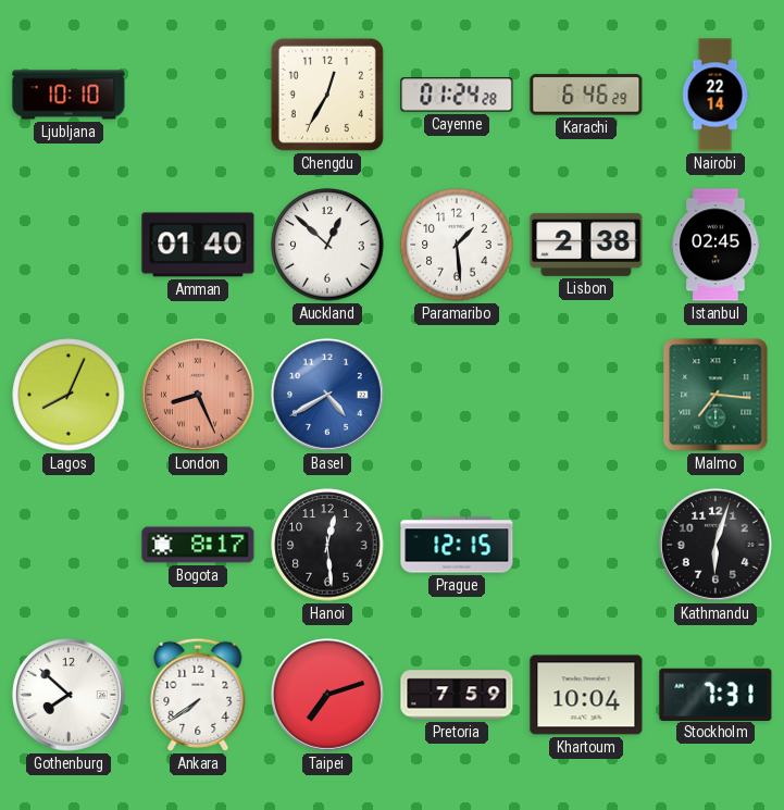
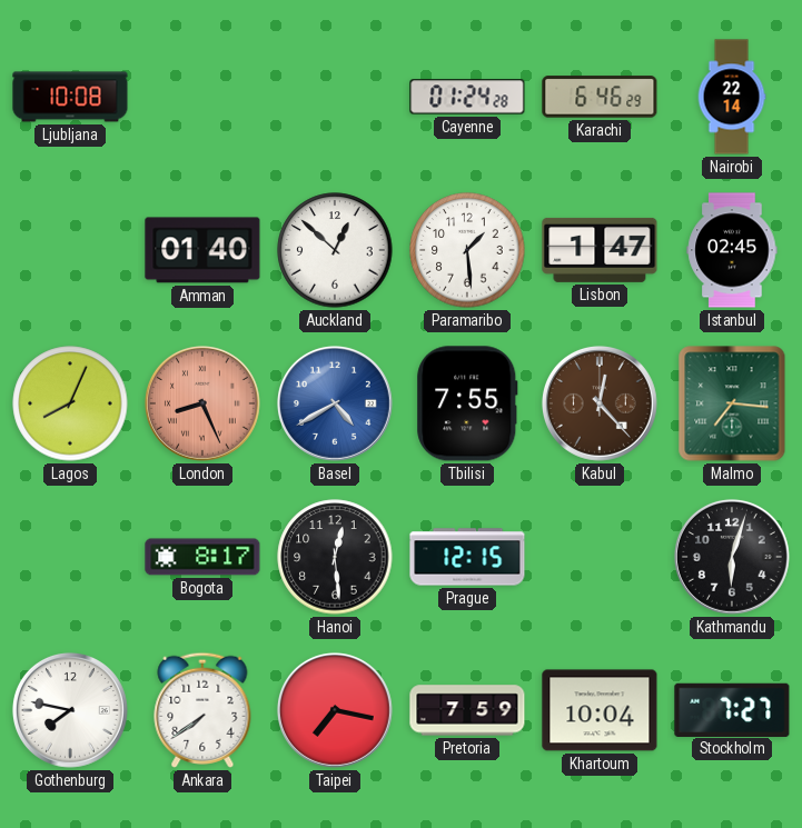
Ljubljana: 10:10 -> 10:08 (70, 97)
Chengdu: 12:35 -> none (327, 95)
Lisbon: 2:38 -> 1:47 (600, 250)
Tbilisi: none -> 7:55 (467, 403)
Kabul: none -> 12:23 (600, 403)
Gothenburg: 7:52 -> 7:47 (70, 710)
Taipei: 7:12 -> 7:17 (335, 710)
Stockholm: 7:31 -> 7:27 (732, 709)
